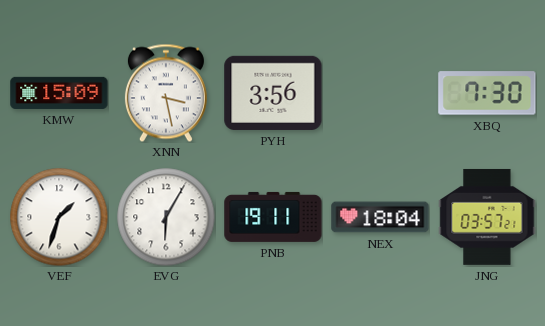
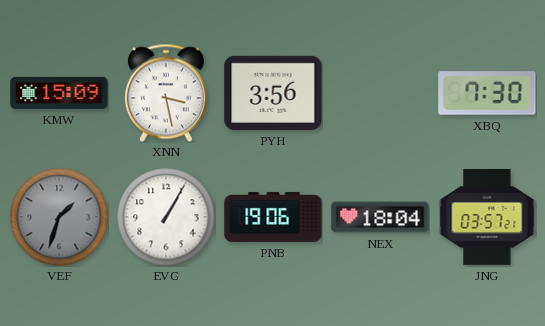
VEF dial: white -> grey (59, 217)
EVG: 6:05 -> 1:05 (166, 217)
PNB: 19:11 -> 19:06 (273, 217)
